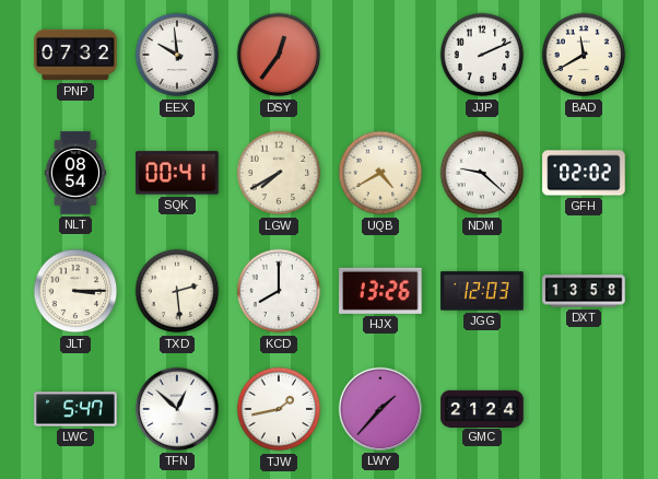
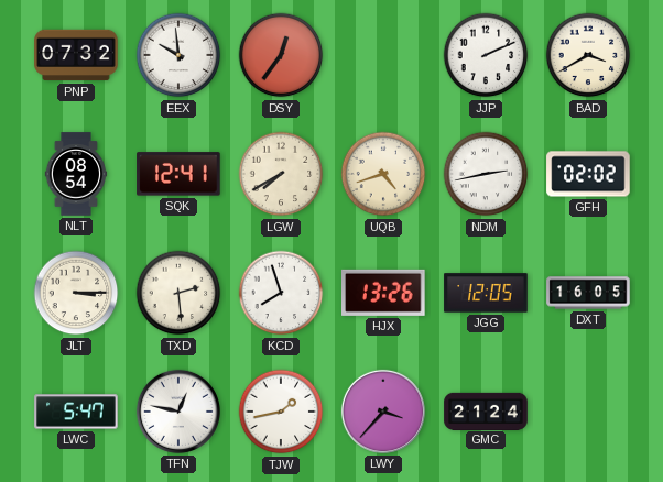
BAD: 11:40 -> 3:40 (588, 55)
SQK: 00:41 -> 12:41 (178, 174)
UQB: 4:40 -> 4:42 (383, 174)
NDM: 9:22 -> 2:43 (486, 174)
KCD: 8:00 -> 7:57 (281, 293)
JGG: 12:03 -> 12:05 (486, 293)
DXT: 13:58 -> 16:05 (588, 293)
TFN: 12:52 -> 12:47 (178, 412)
LWY: 1:37 -> 3:37 (383, 412)
